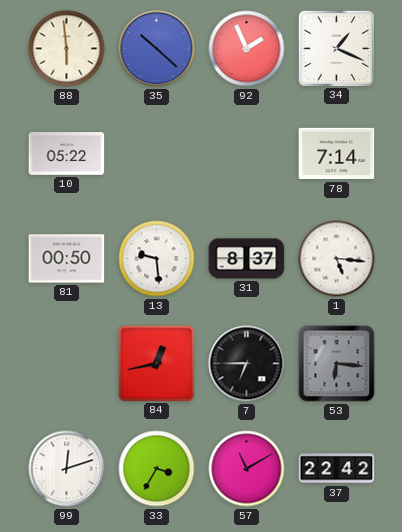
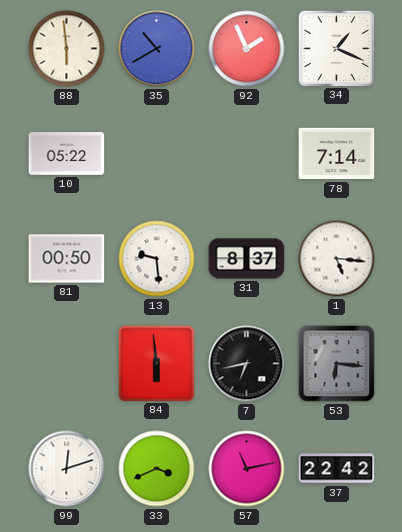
35: 10:22 -> 10:40 (157, 49)
84: 12:43 -> 5:59 (156, 363)
7: 6:45 -> 6:43 (247, 364)
33: 3:35 -> 3:41 (157, 469)
57: 11:10 -> 11:13 (247, 469)
